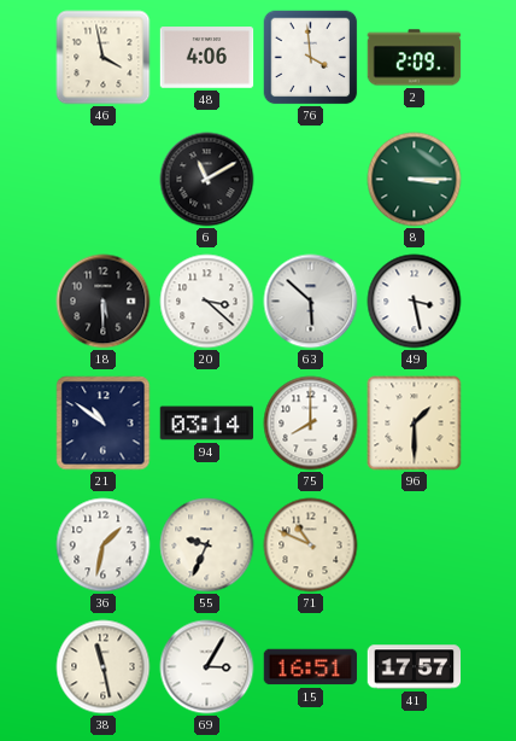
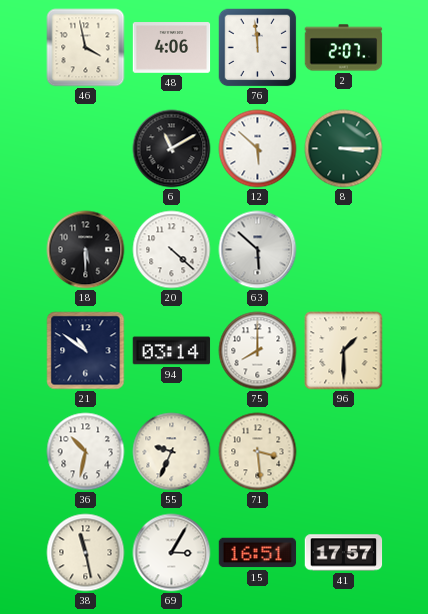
76: 3:59 -> 11:59 (258, 48)
2: 2:09 -> 2:07 (344, 48)
12: none -> 5:52 (258, 149)
20: 3:22 -> 4:22 (172, 250)
49: 3:28 -> none (415, 302)
36: 1:32 -> 10:32 (86, 452)
71: 10:49 -> 3:29 (258, 452)
